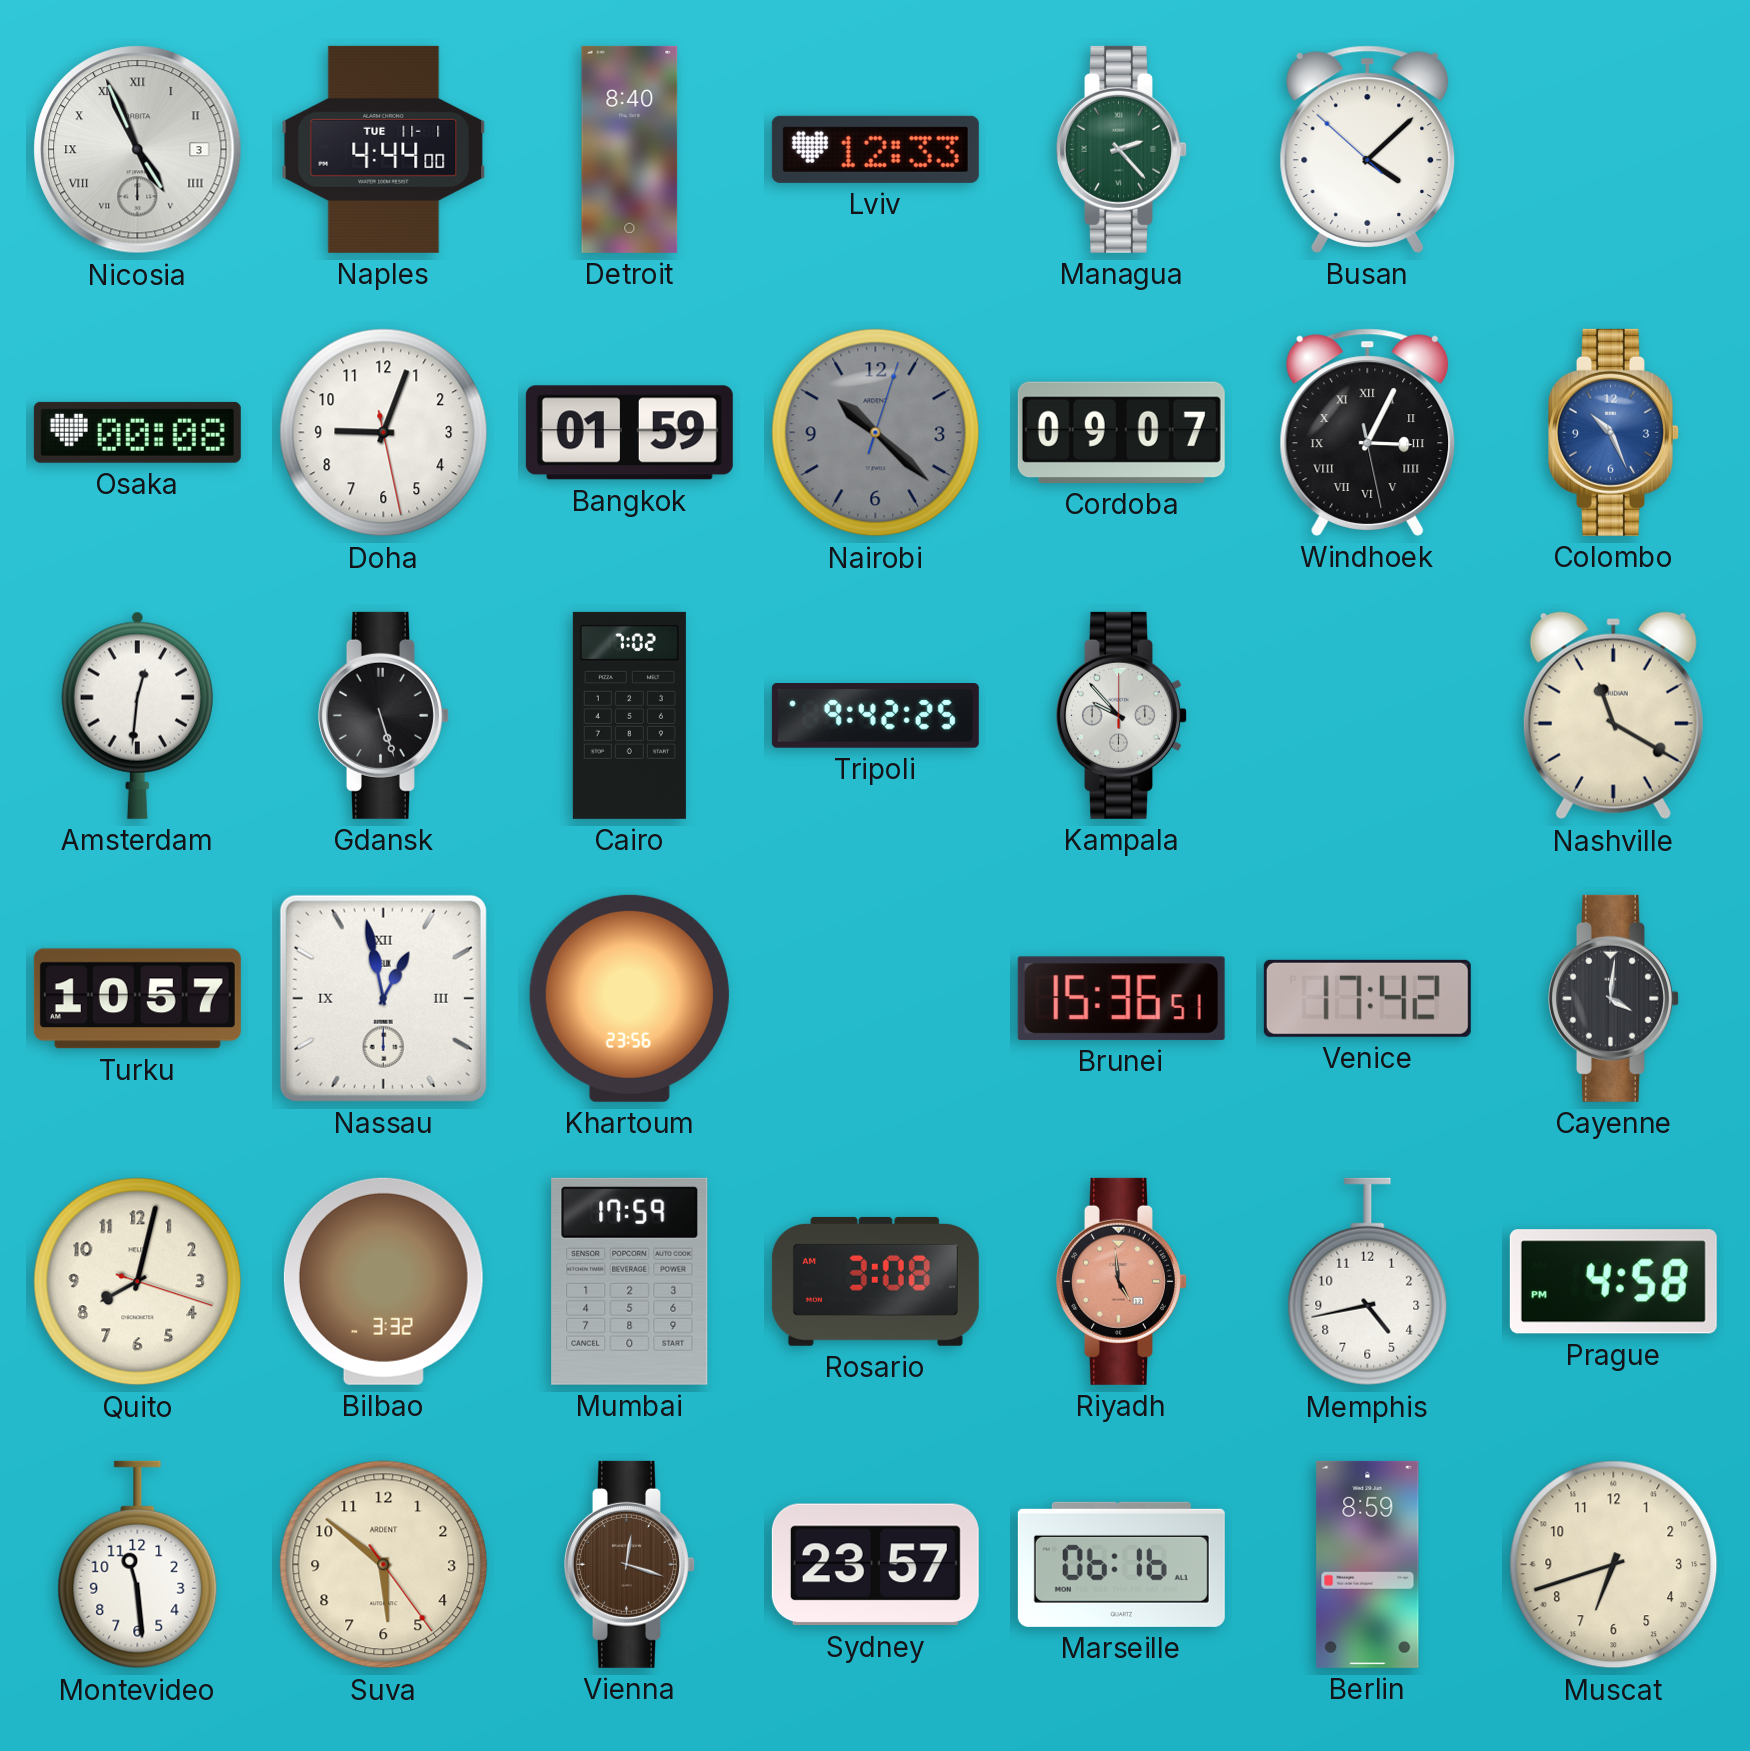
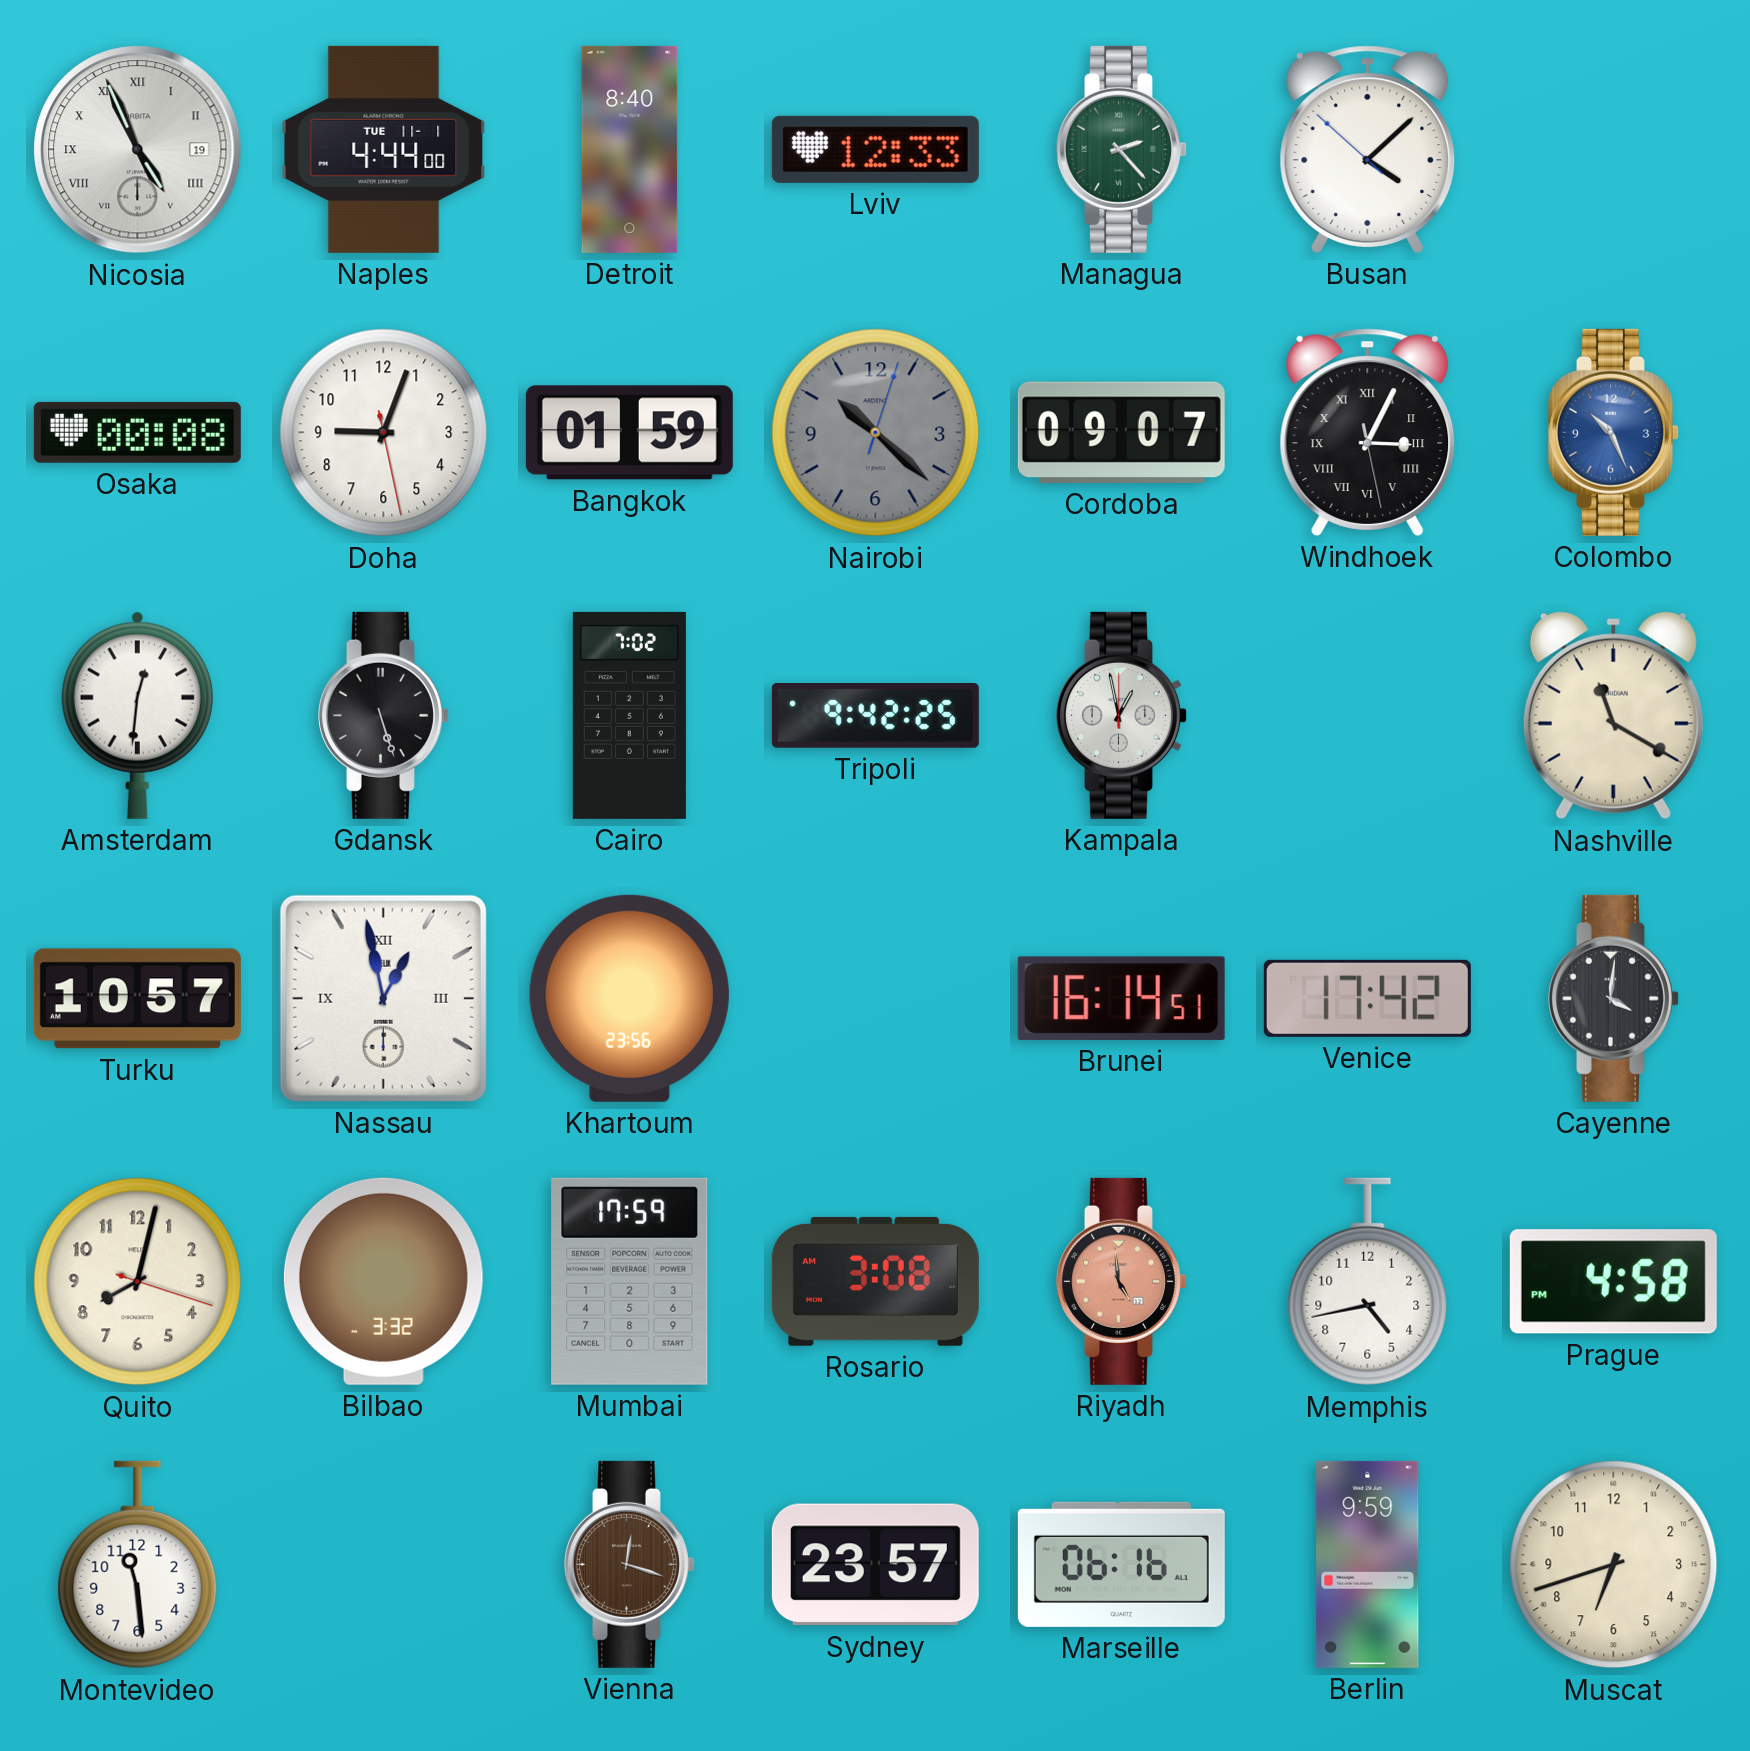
Nicosia date: 3 -> 19 (138, 150)
Kampala: 9:53 -> 12:58 (1122, 715)
Brunei: 15:36 -> 16:14 (1121, 998)
Suva: 5:51 -> none (384, 1565)
Berlin: 8:59 -> 9:59 (1368, 1564)
